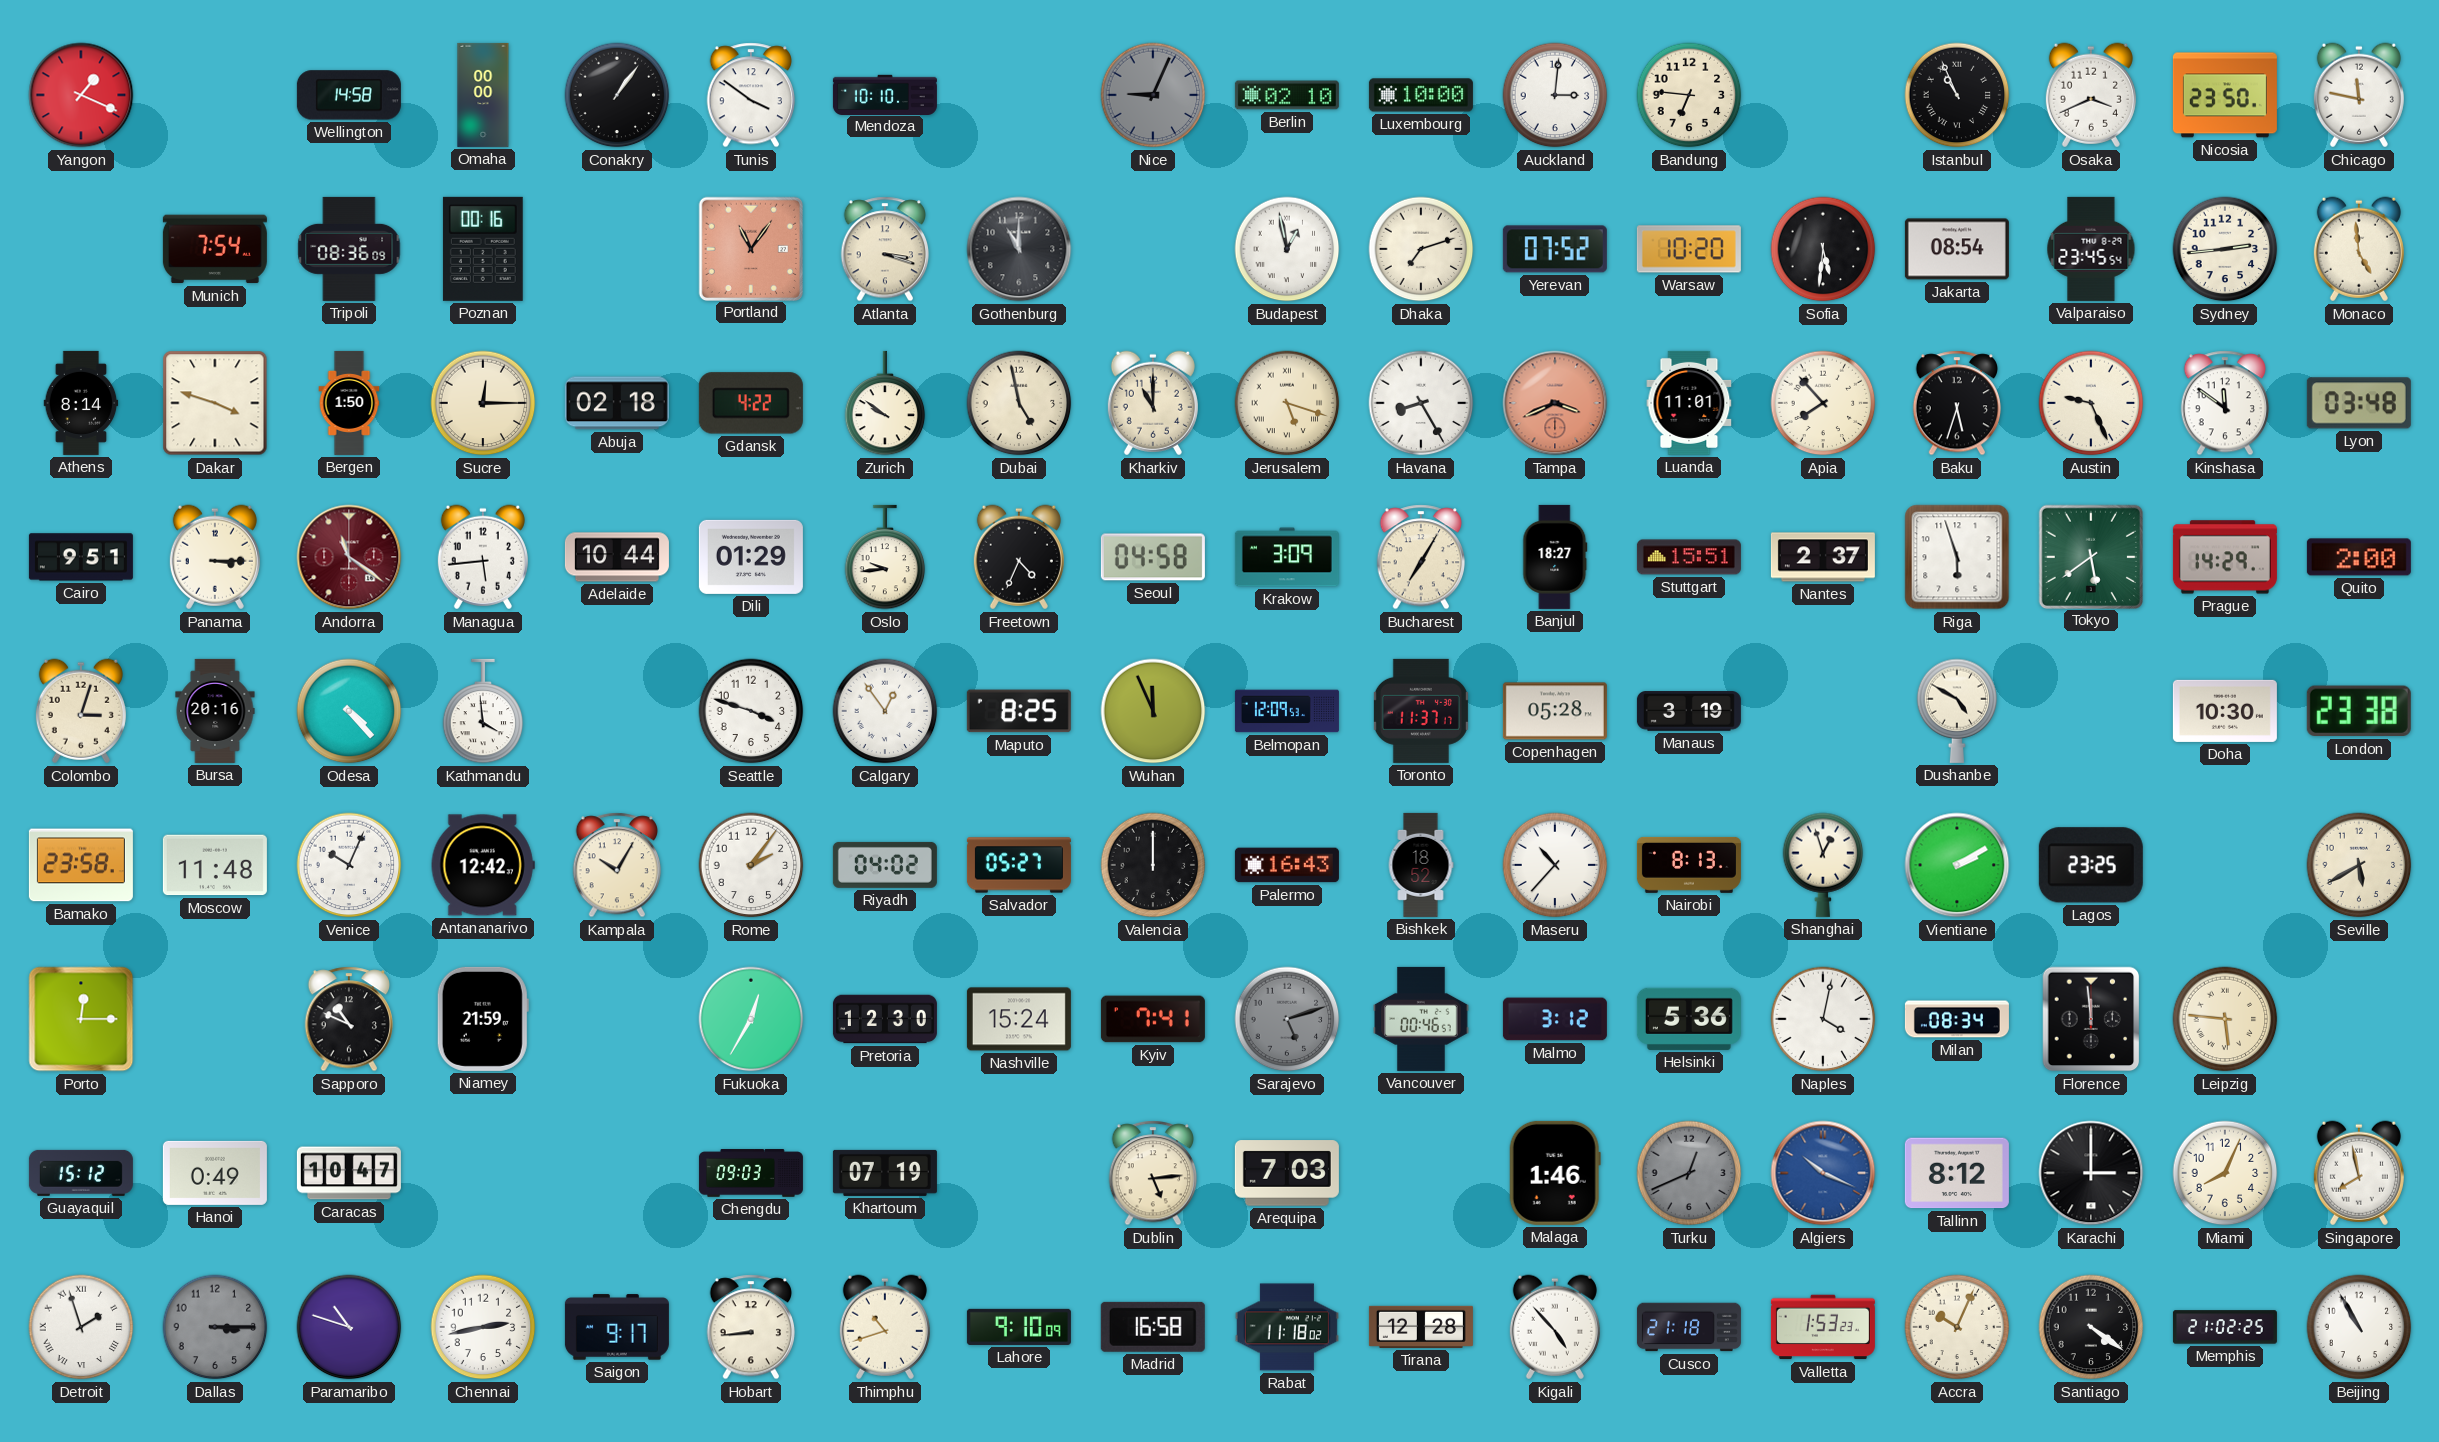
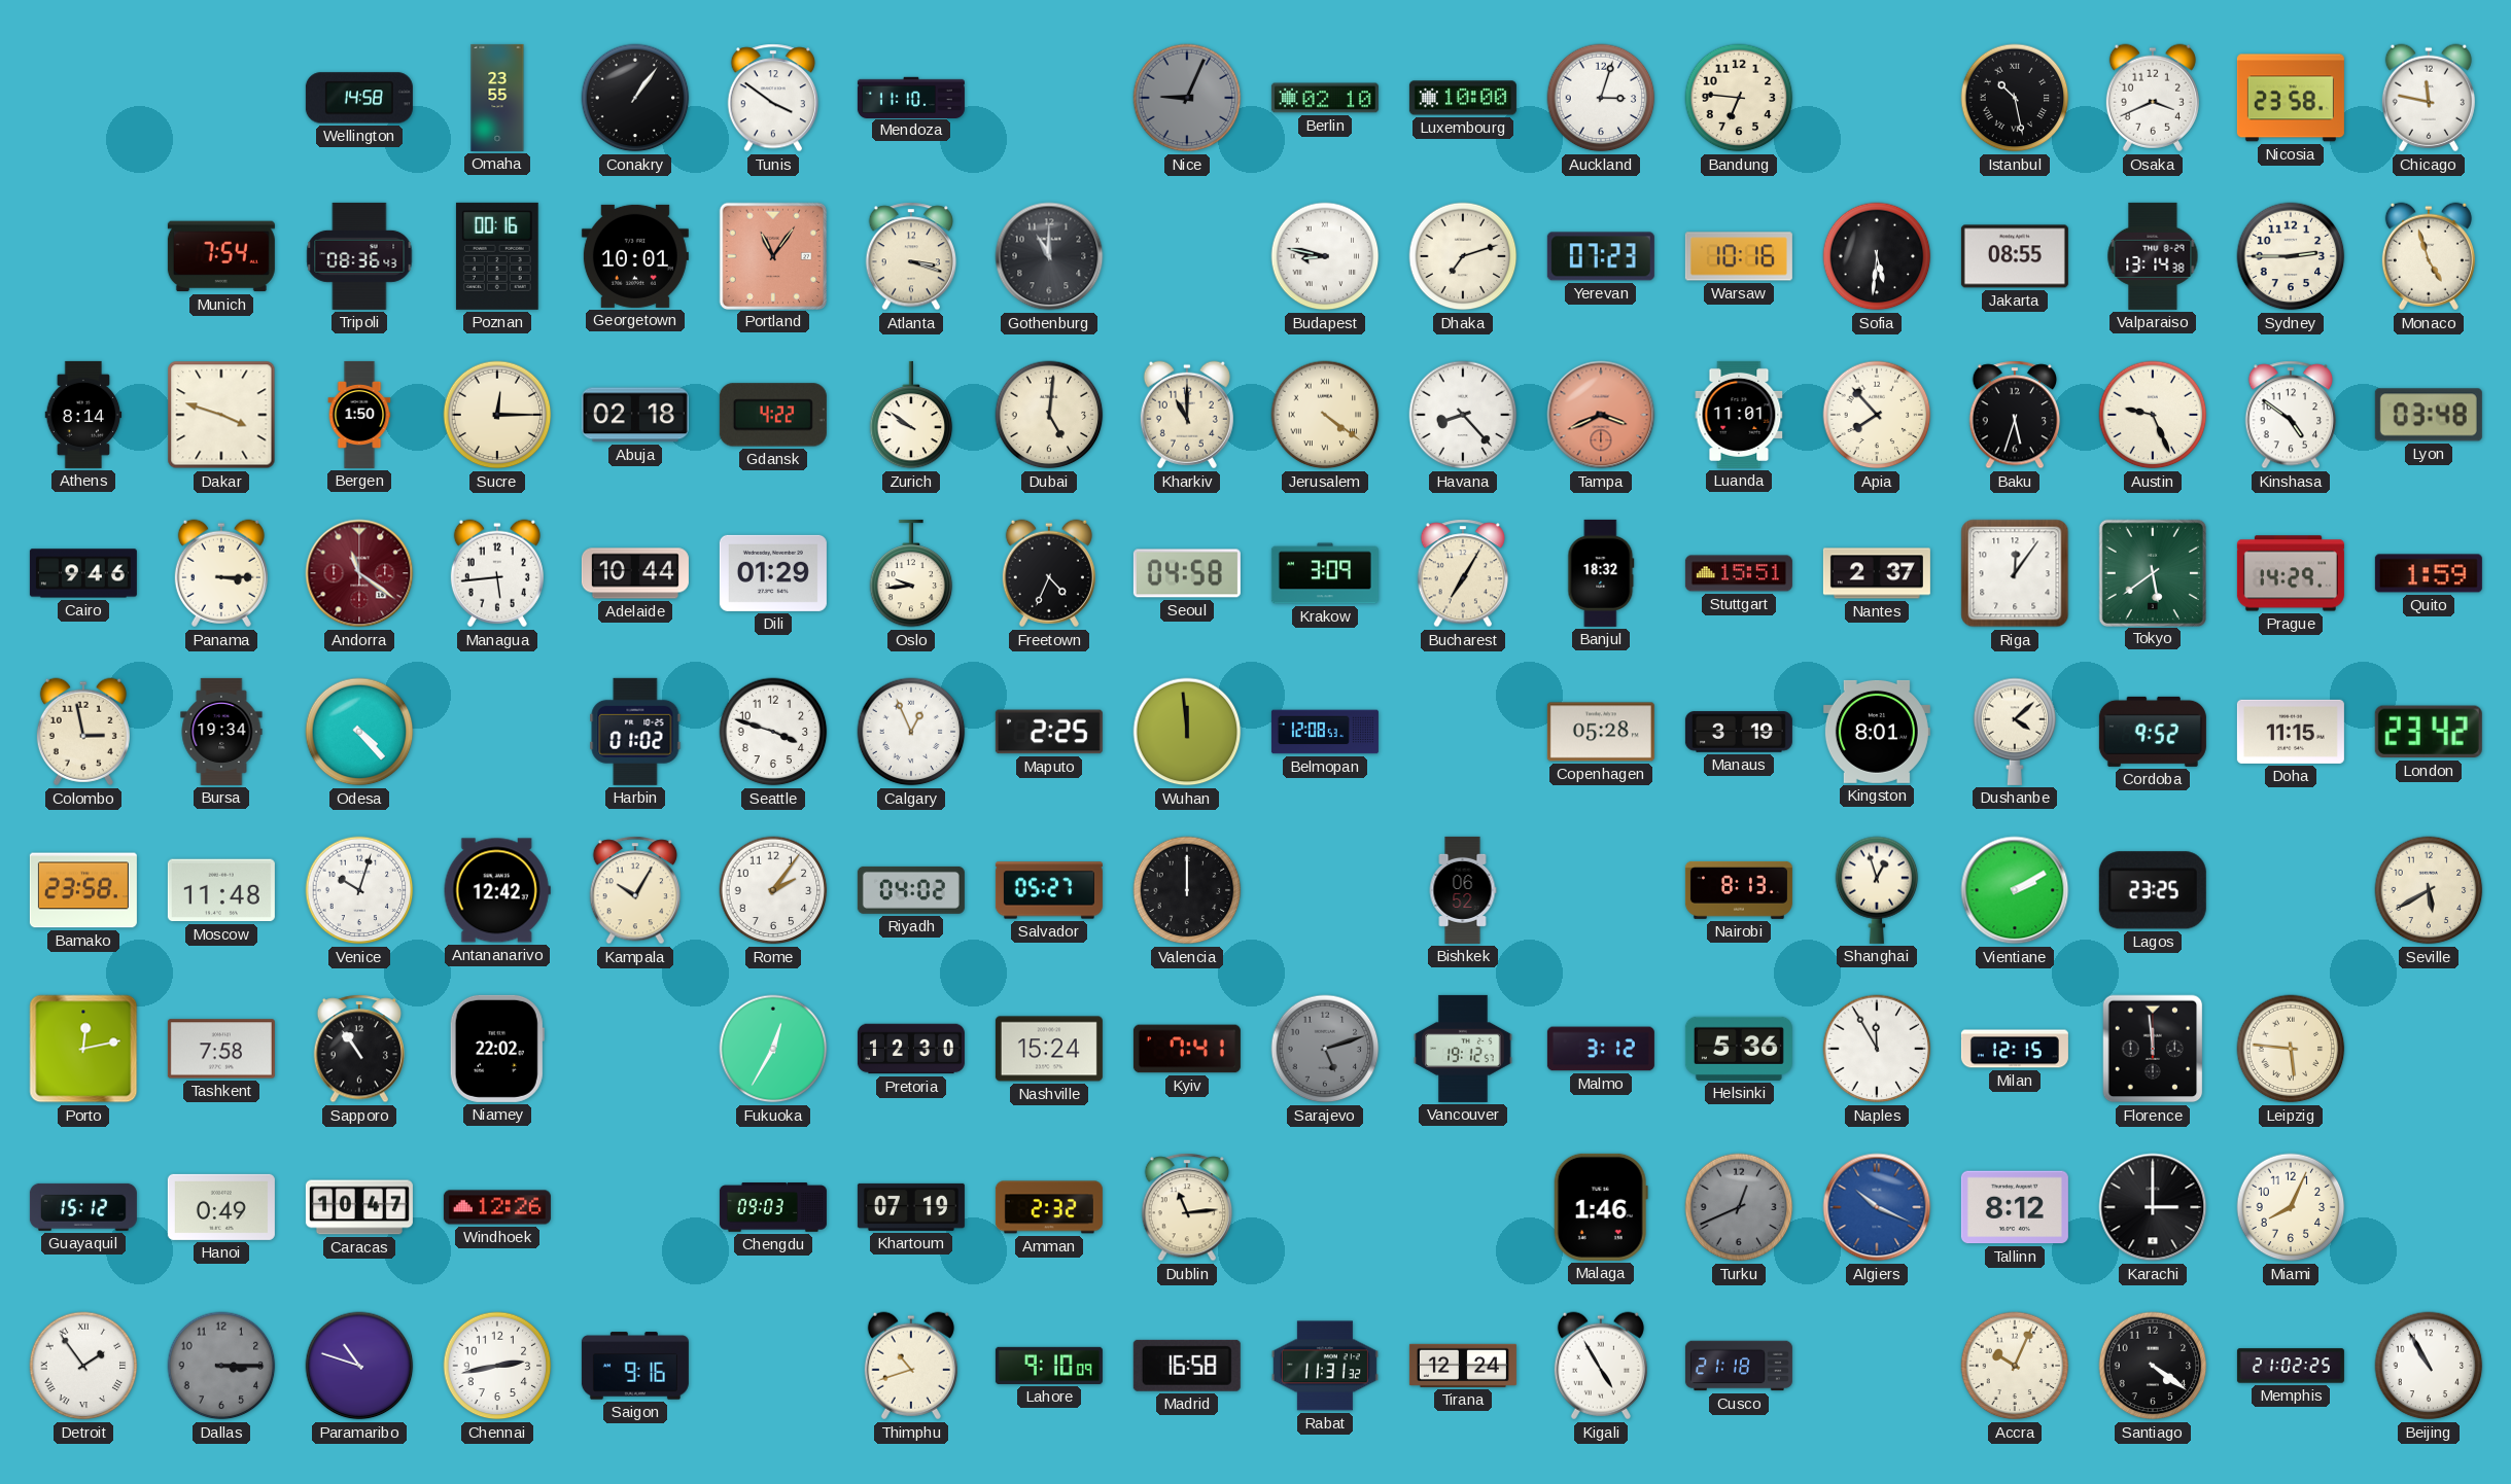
Yangon: 1:19 -> none (81, 95)
Omaha: 00:00 -> 23:55 (497, 98)
Mendoza: 10:10 -> 11:10 (911, 97)
Auckland: 3:01 -> 3:03 (1601, 98)
Istanbul: 10:56 -> 10:28 (2015, 98)
Nicosia: 23:50 -> 23:58 (2291, 98)
Tripoli: 08:36:09 -> 08:36:43 (359, 256)
Georgetown: none -> 10:01 (635, 256)
Budapest: 12:58 -> 8:47 (1325, 256)
Yerevan: 07:52 -> 07:23 (1601, 256)
Warsaw: 10:20 -> 10:16 (1739, 256)
Jakarta: 08:54 -> 08:55 (2015, 256)
Valparaiso: 23:45 -> 13:14 (2153, 256)
Sydney: 2:44 -> 2:45 (2291, 256)
Monaco: 4:59 -> 4:57 (2429, 256)
Dubai: 4:58 -> 5:01 (1049, 415)
Jerusalem: 5:18 -> 4:21 (1325, 415)
Havana: 8:25 -> 8:23 (1463, 415)
Kinshasa: 11:51 -> 4:51 (2291, 415)
Cairo: 9:51 -> 9:46 (83, 573)
Banjul: 18:27 -> 18:32 (1601, 573)
Riga: 5:57 -> 12:06 (2015, 573)
Quito: 2:00 -> 1:59 (2429, 573)
Colombo: 3:03 -> 2:58 (83, 732)
Bursa: 20:16 -> 19:34 (221, 732)
Kathmandu: 3:59 -> none (483, 711)
Harbin: none -> 01:02 (635, 732)
Calgary: 12:54 -> 12:56 (911, 732)
Maputo: 8:25 -> 2:25 (1049, 732)
Wuhan: 11:56 -> 11:59 (1187, 732)
Belmopan: 12:09 -> 12:08 (1325, 732)
Toronto: 11:37 -> none (1421, 711)
Kingston: none -> 8:01 (1877, 732)
Dushanbe: 4:50 -> 4:08 (2015, 732)
Cordoba: none -> 9:52 (2153, 732)
Doha: 10:30 -> 11:15 (2291, 732)
London: 23:38 -> 23:42 (2429, 732)
Venice: 10:04 -> 10:03 (359, 890)
Palermo: 16:43 -> none (1287, 865)
Bishkek: 18:52 -> 06:52 (1463, 890)
Maseru: 10:37 -> none (1555, 865)
Porto: 12:15 -> 12:13 (83, 1049)
Tashkent: none -> 7:58 (221, 1049)
Sapporo: 10:49 -> 10:54 (359, 1049)
Niamey: 21:59 -> 22:02 (497, 1049)
Vancouver: 00:46 -> 19:12 (1463, 1049)
Naples: 4:02 -> 11:55 (1877, 1049)
Milan: 08:34 -> 12:15 (2015, 1049)
Windhoek: none -> 12:26 (497, 1207)
Amman: none -> 2:32 (1049, 1207)
Dublin: 5:14 -> 11:14 (1187, 1207)
Arequipa: 7:03 -> none (1287, 1173)
Singapore: 7:58 -> none (2359, 1173)
Detroit: 1:57 -> 1:54 (83, 1366)
Saigon: 9:17 -> 9:16 (635, 1366)
Hobart: 8:44 -> none (751, 1327)
Rabat: 11:18 -> 11:31 (1325, 1366)
Tirana: 12:28 -> 12:24 (1463, 1366)
Kigali: 4:53 -> 4:55 (1601, 1366)
Valletta: 1:53 -> none (1823, 1327)
